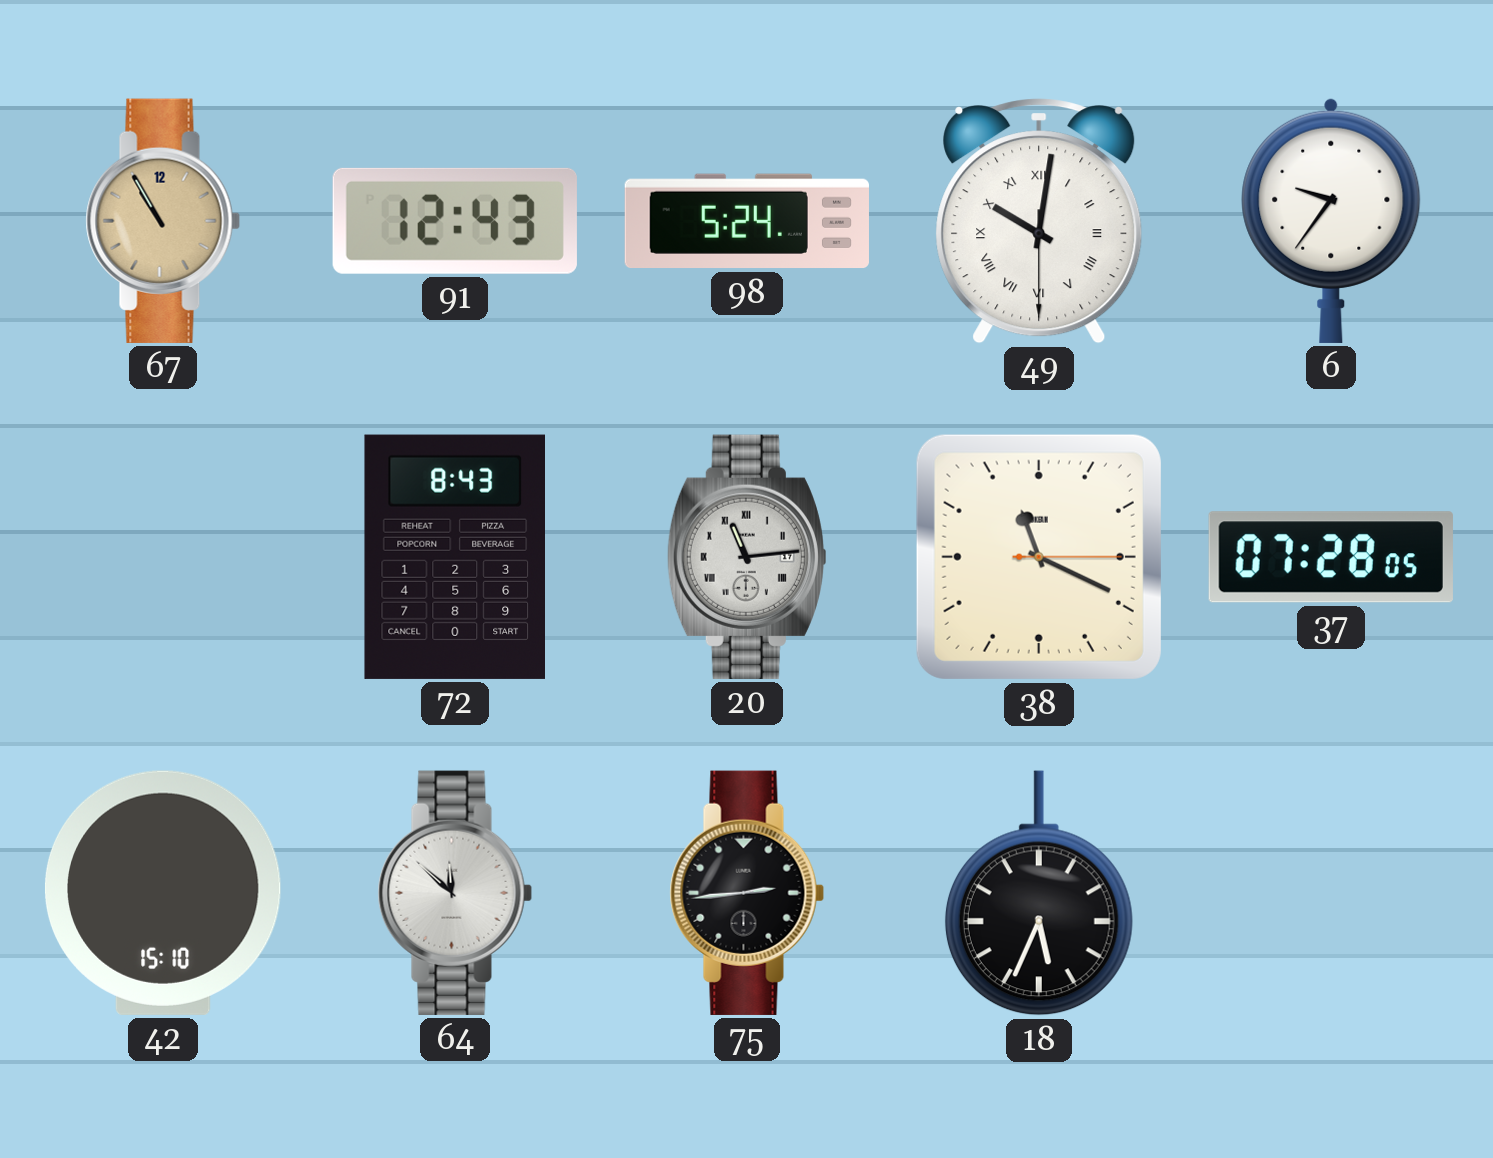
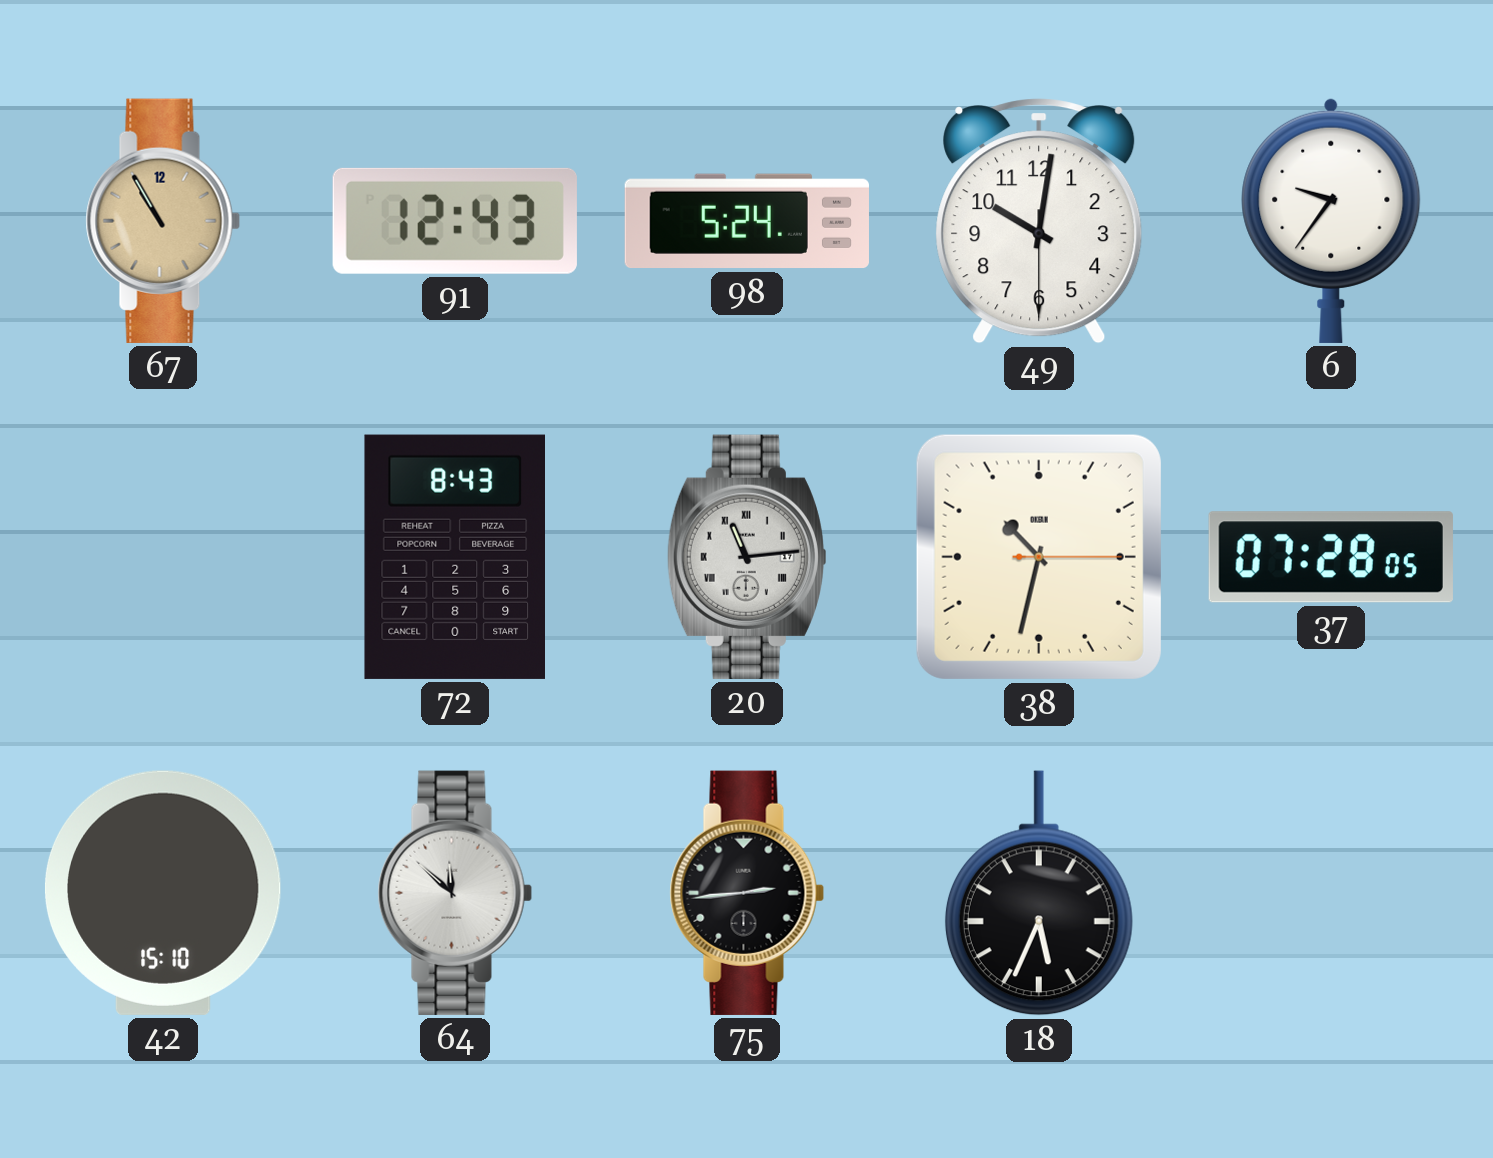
49 numerals: Roman -> Arabic (1039, 221)
38: 11:19 -> 10:32 (1039, 557)
